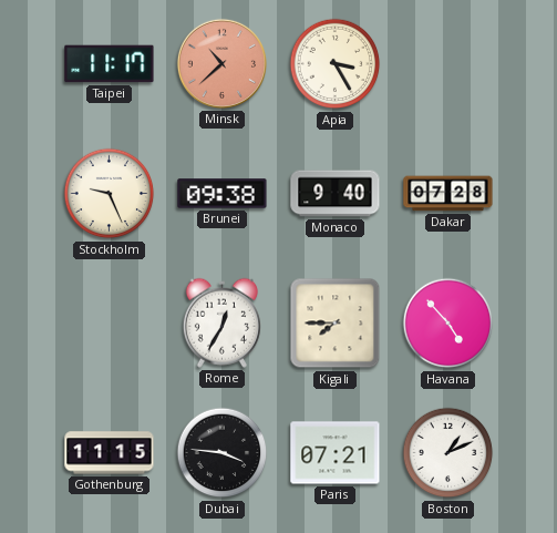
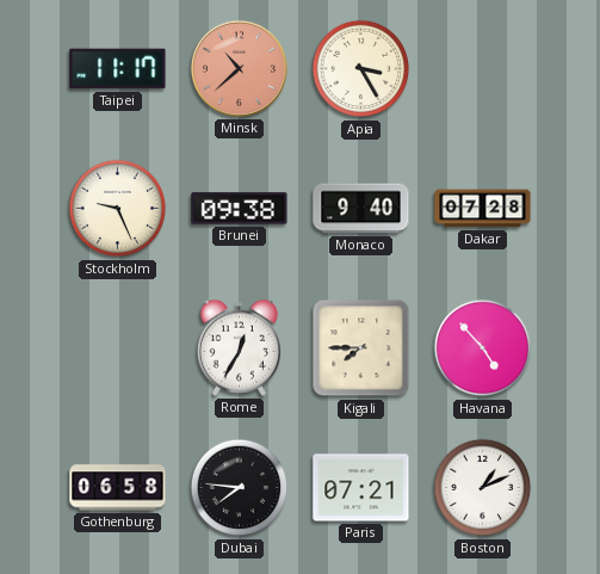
Gothenburg: 11:15 -> 06:58 (118, 488)
Dubai: 3:46 -> 7:46 (240, 488)
